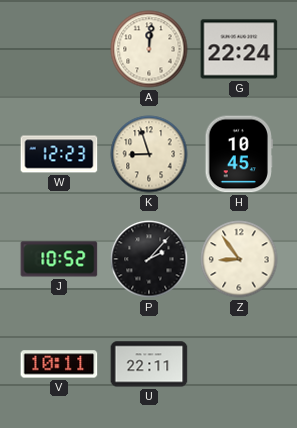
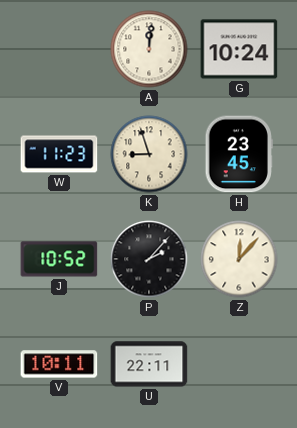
G: 22:24 -> 10:24 (239, 49)
W: 12:23 -> 11:23 (59, 154)
H: 10:45 -> 23:45 (239, 154)
Z: 8:54 -> 12:07 (239, 259)
